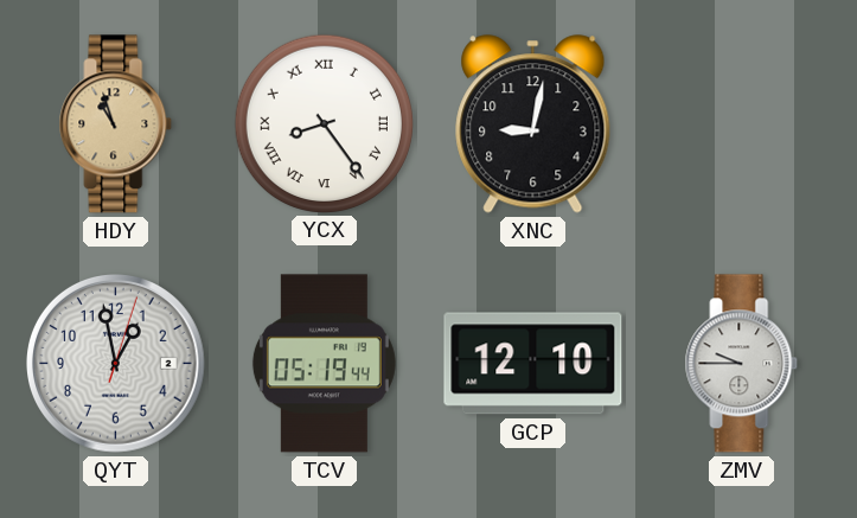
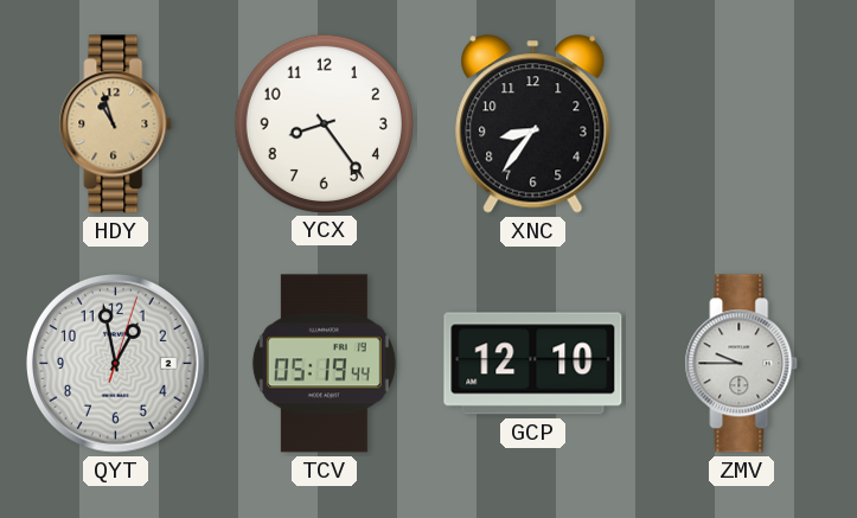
YCX numerals: Roman -> Arabic (324, 123)
XNC: 9:02 -> 8:36 (533, 124)
